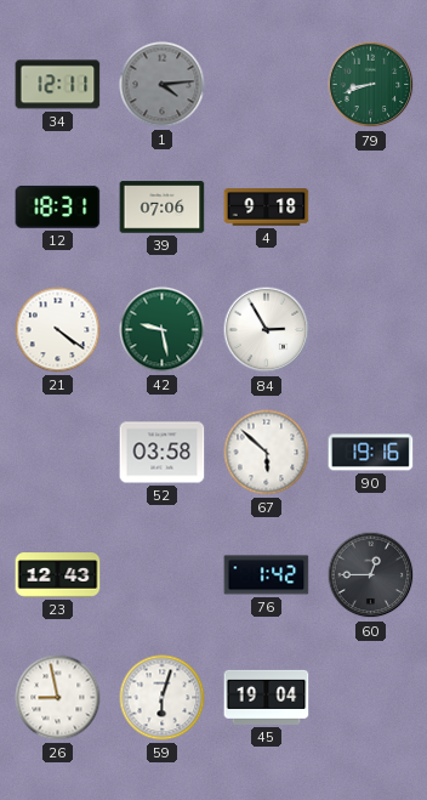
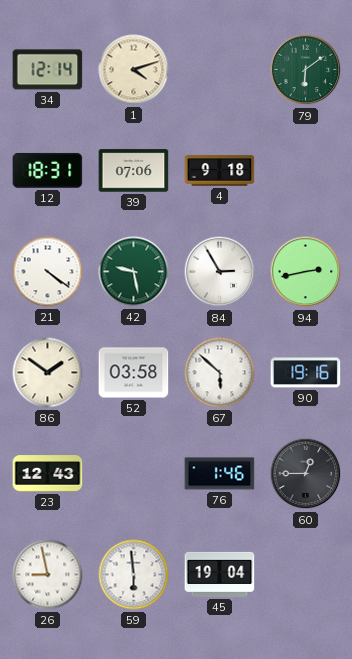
34: 12:11 -> 12:14 (48, 70)
1: 4:14 -> 4:12 (134, 70)
1 dial: grey -> cream (134, 70)
79: 8:42 -> 6:09 (306, 70)
94: none -> 2:43 (306, 272)
86: none -> 1:51 (48, 373)
76: 1:42 -> 1:46 (220, 474)
59: 6:03 -> 5:59 (134, 575)
